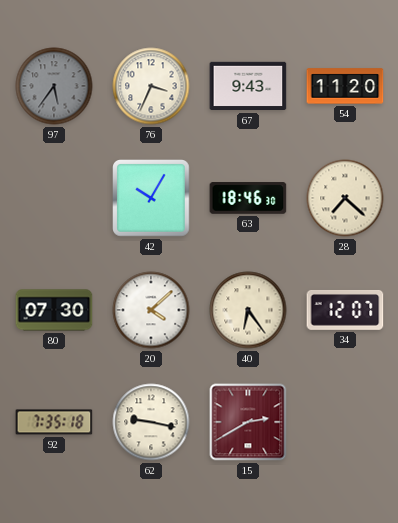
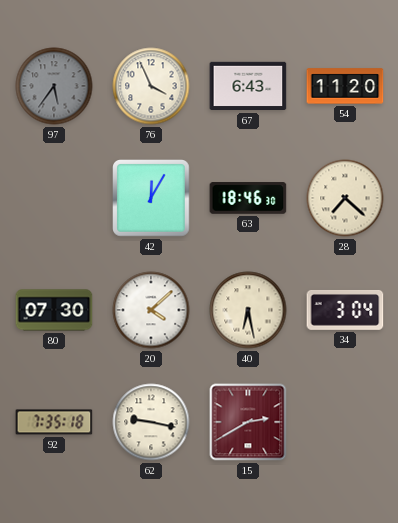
76: 3:34 -> 3:56 (151, 86)
67: 9:43 -> 6:43 (248, 86)
42: 10:05 -> 12:05 (152, 199)
40: 6:24 -> 6:28 (248, 310)
34: 12:07 -> 3:04 (345, 310)
